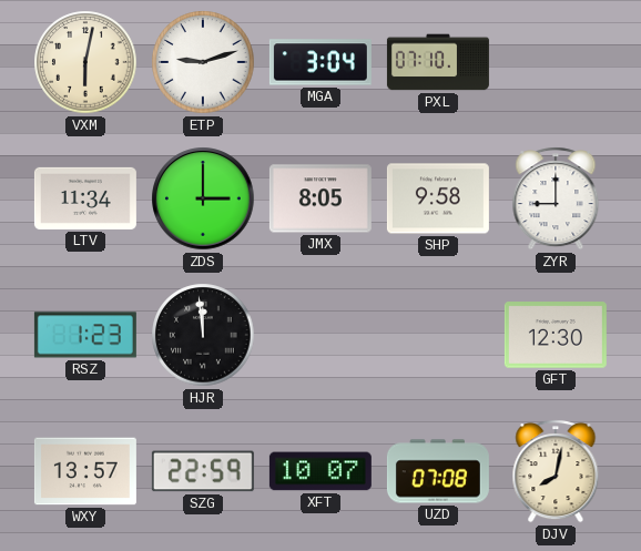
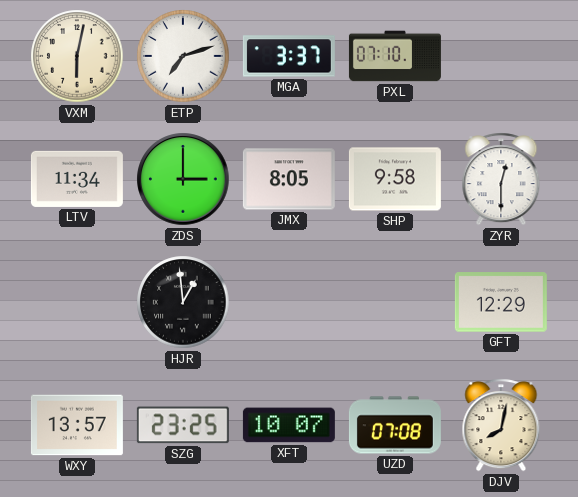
ETP: 9:12 -> 7:12 (183, 56)
MGA: 3:04 -> 3:37 (289, 56)
ZYR: 9:00 -> 12:30 (501, 179)
RSZ: 1:23 -> none (85, 335)
HJR: 11:59 -> 12:59 (183, 302)
GFT: 12:30 -> 12:29 (501, 302)
SZG: 22:59 -> 23:25 (183, 425)
